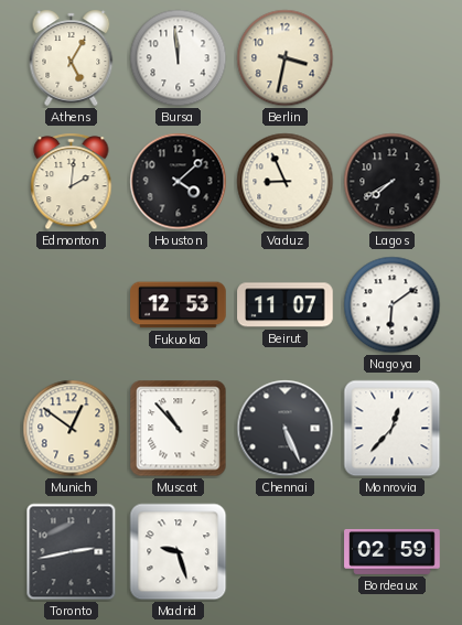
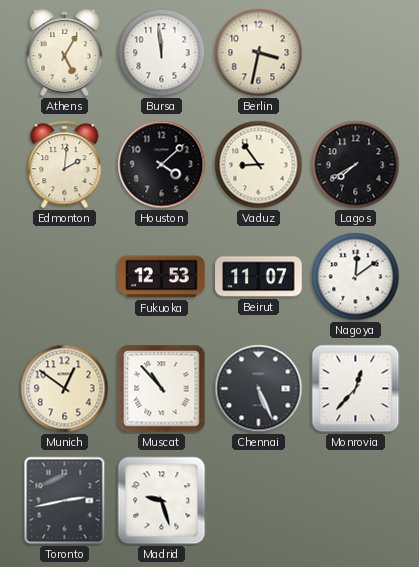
Vaduz: 8:56 -> 8:54 (259, 165)
Nagoya: 6:09 -> 12:09 (356, 277)
Bordeaux: 02:59 -> none (393, 551)
